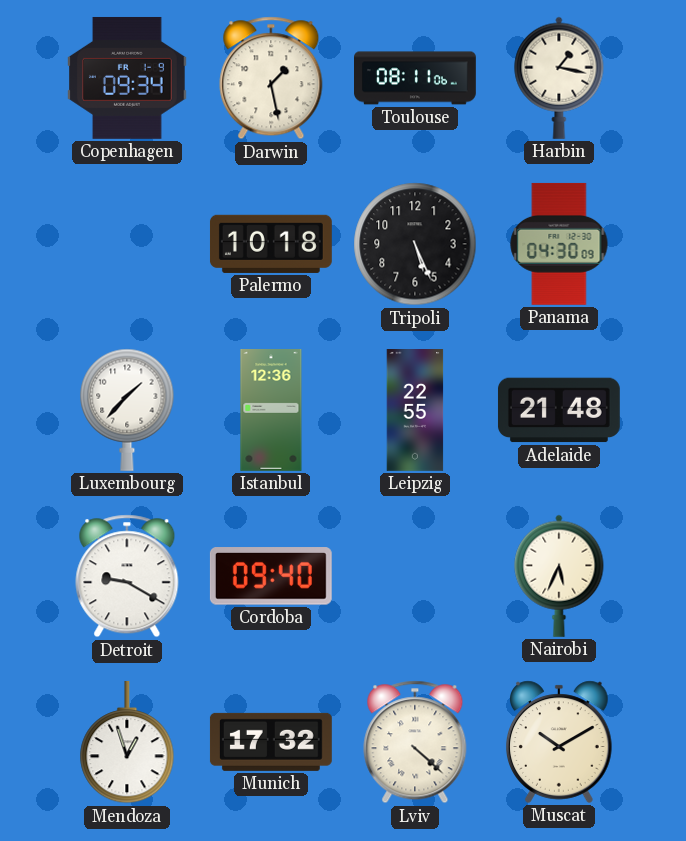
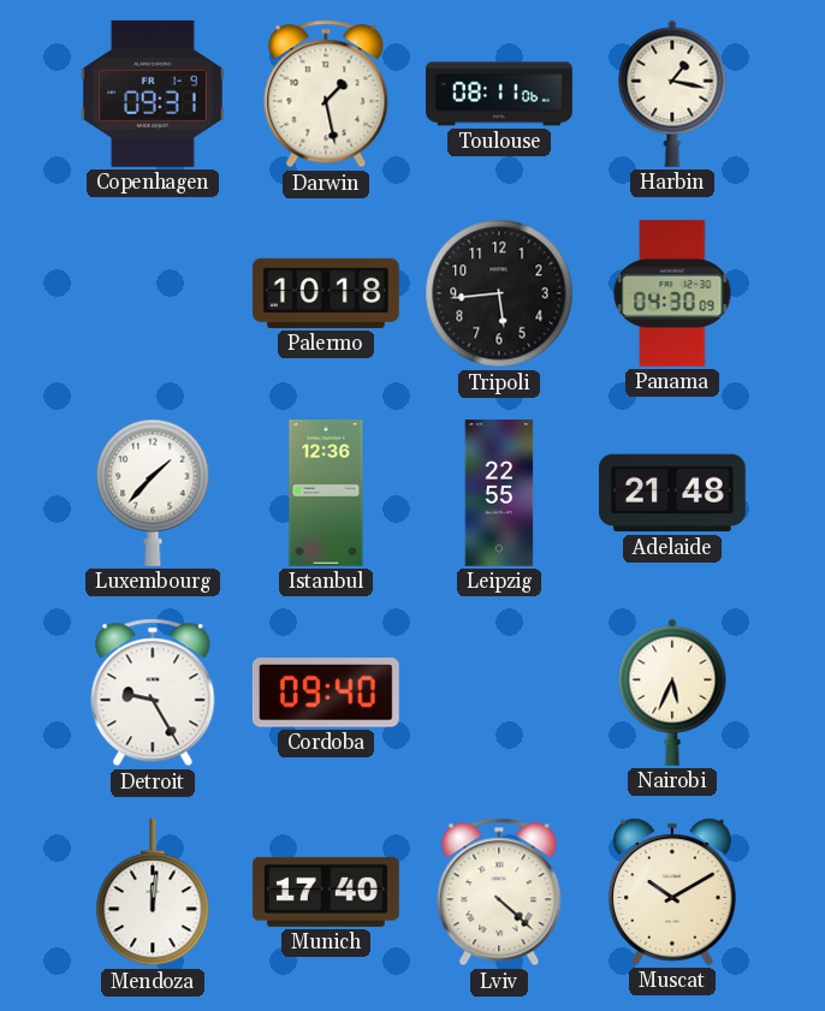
Copenhagen: 09:34 -> 09:31 (153, 94)
Tripoli: 5:26 -> 5:44 (499, 293)
Detroit: 9:20 -> 9:25 (153, 692)
Mendoza: 12:57 -> 12:01 (153, 892)
Munich: 17:32 -> 17:40 (326, 892)
